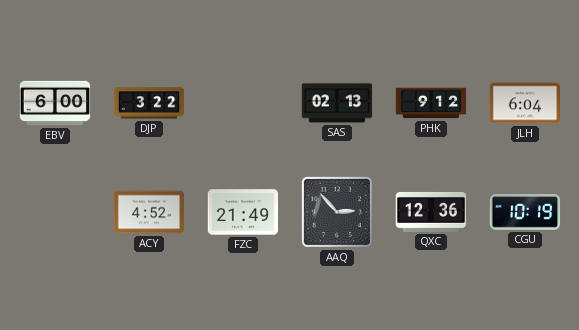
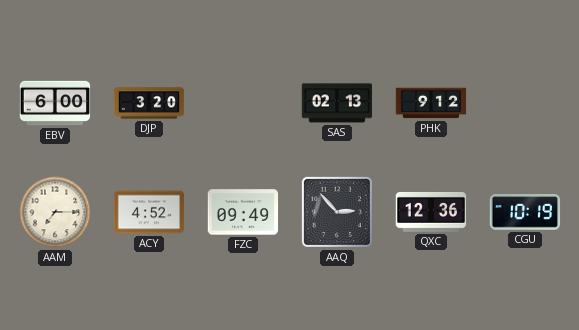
DJP: 3:22 -> 3:20 (149, 103)
JLH: 6:04 -> none (525, 103)
AAM: none -> 7:15 (55, 212)
FZC: 21:49 -> 09:49 (243, 212)
